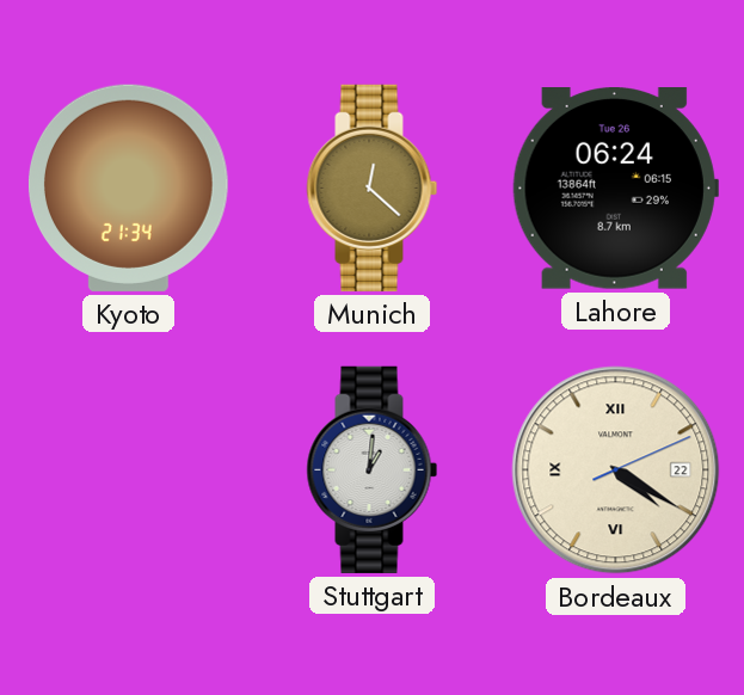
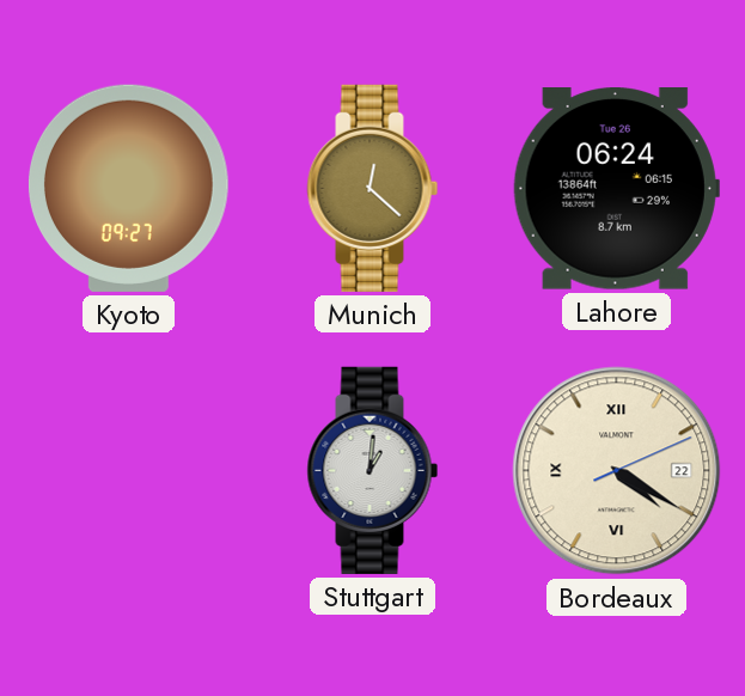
Kyoto: 21:34 -> 09:27 (128, 188)
